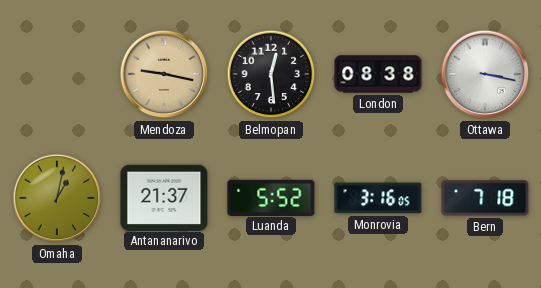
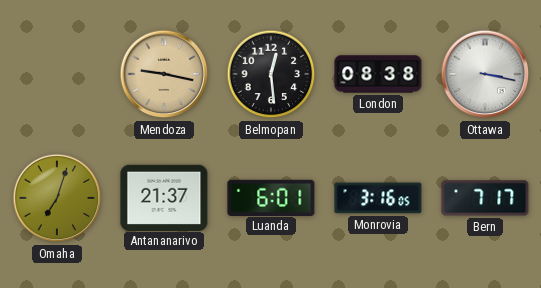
Omaha: 1:02 -> 7:03 (57, 198)
Luanda: 5:52 -> 6:01 (271, 197)
Bern: 7:18 -> 7:17 (485, 198)
